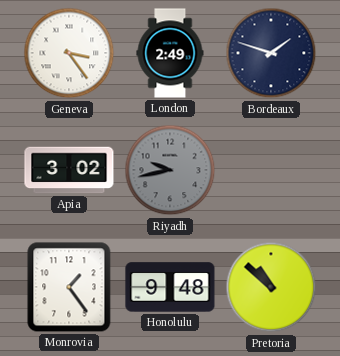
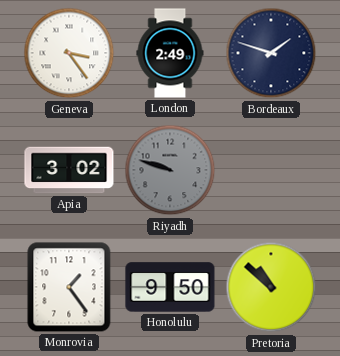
Riyadh: 9:43 -> 9:48 (170, 170)
Honolulu: 9:48 -> 9:50 (170, 287)
